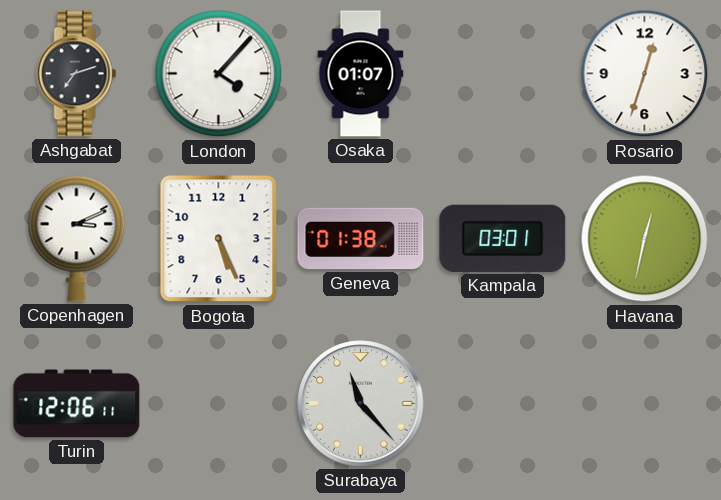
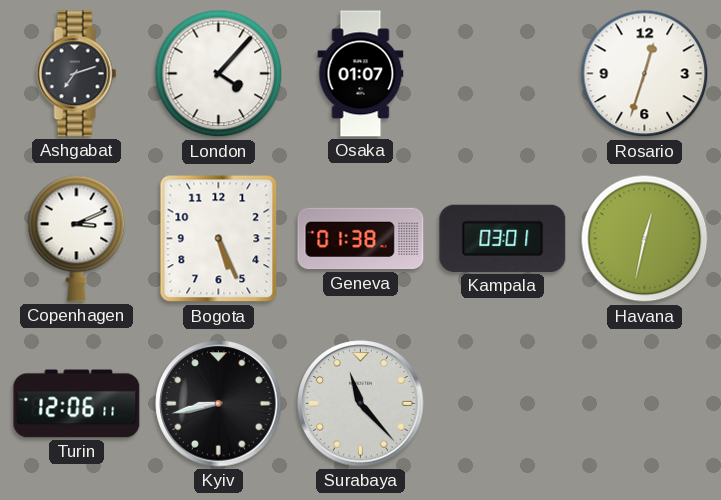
Kyiv: none -> 8:43 (219, 404)
